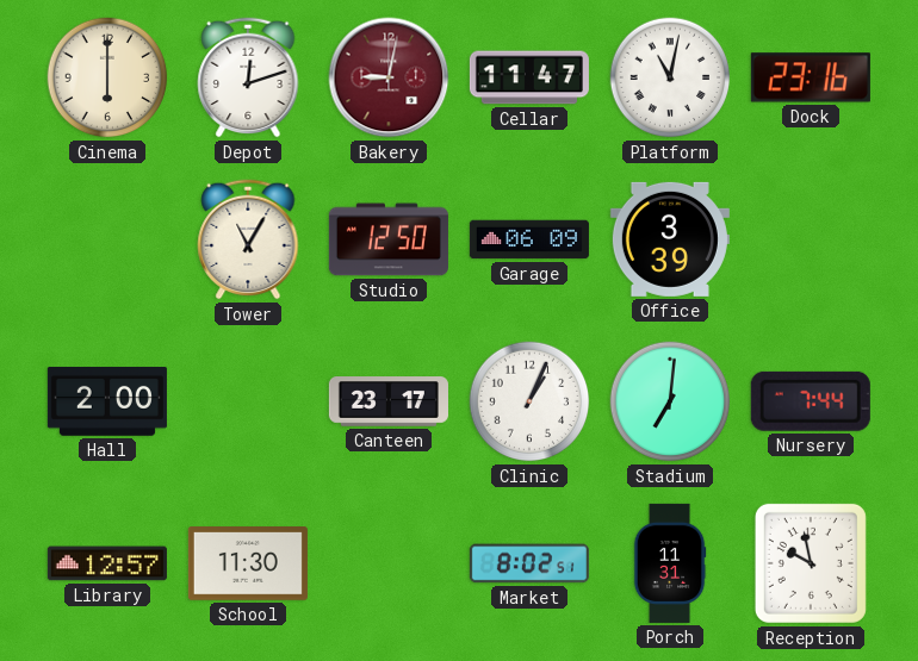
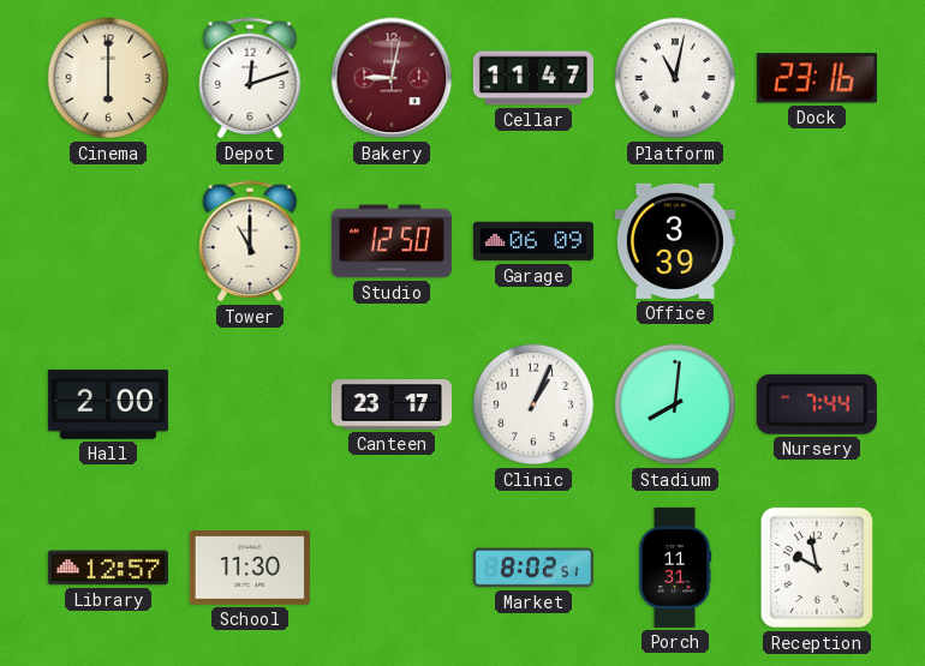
Tower: 11:05 -> 11:00 (250, 241)
Stadium: 7:01 -> 8:01 (675, 404)
